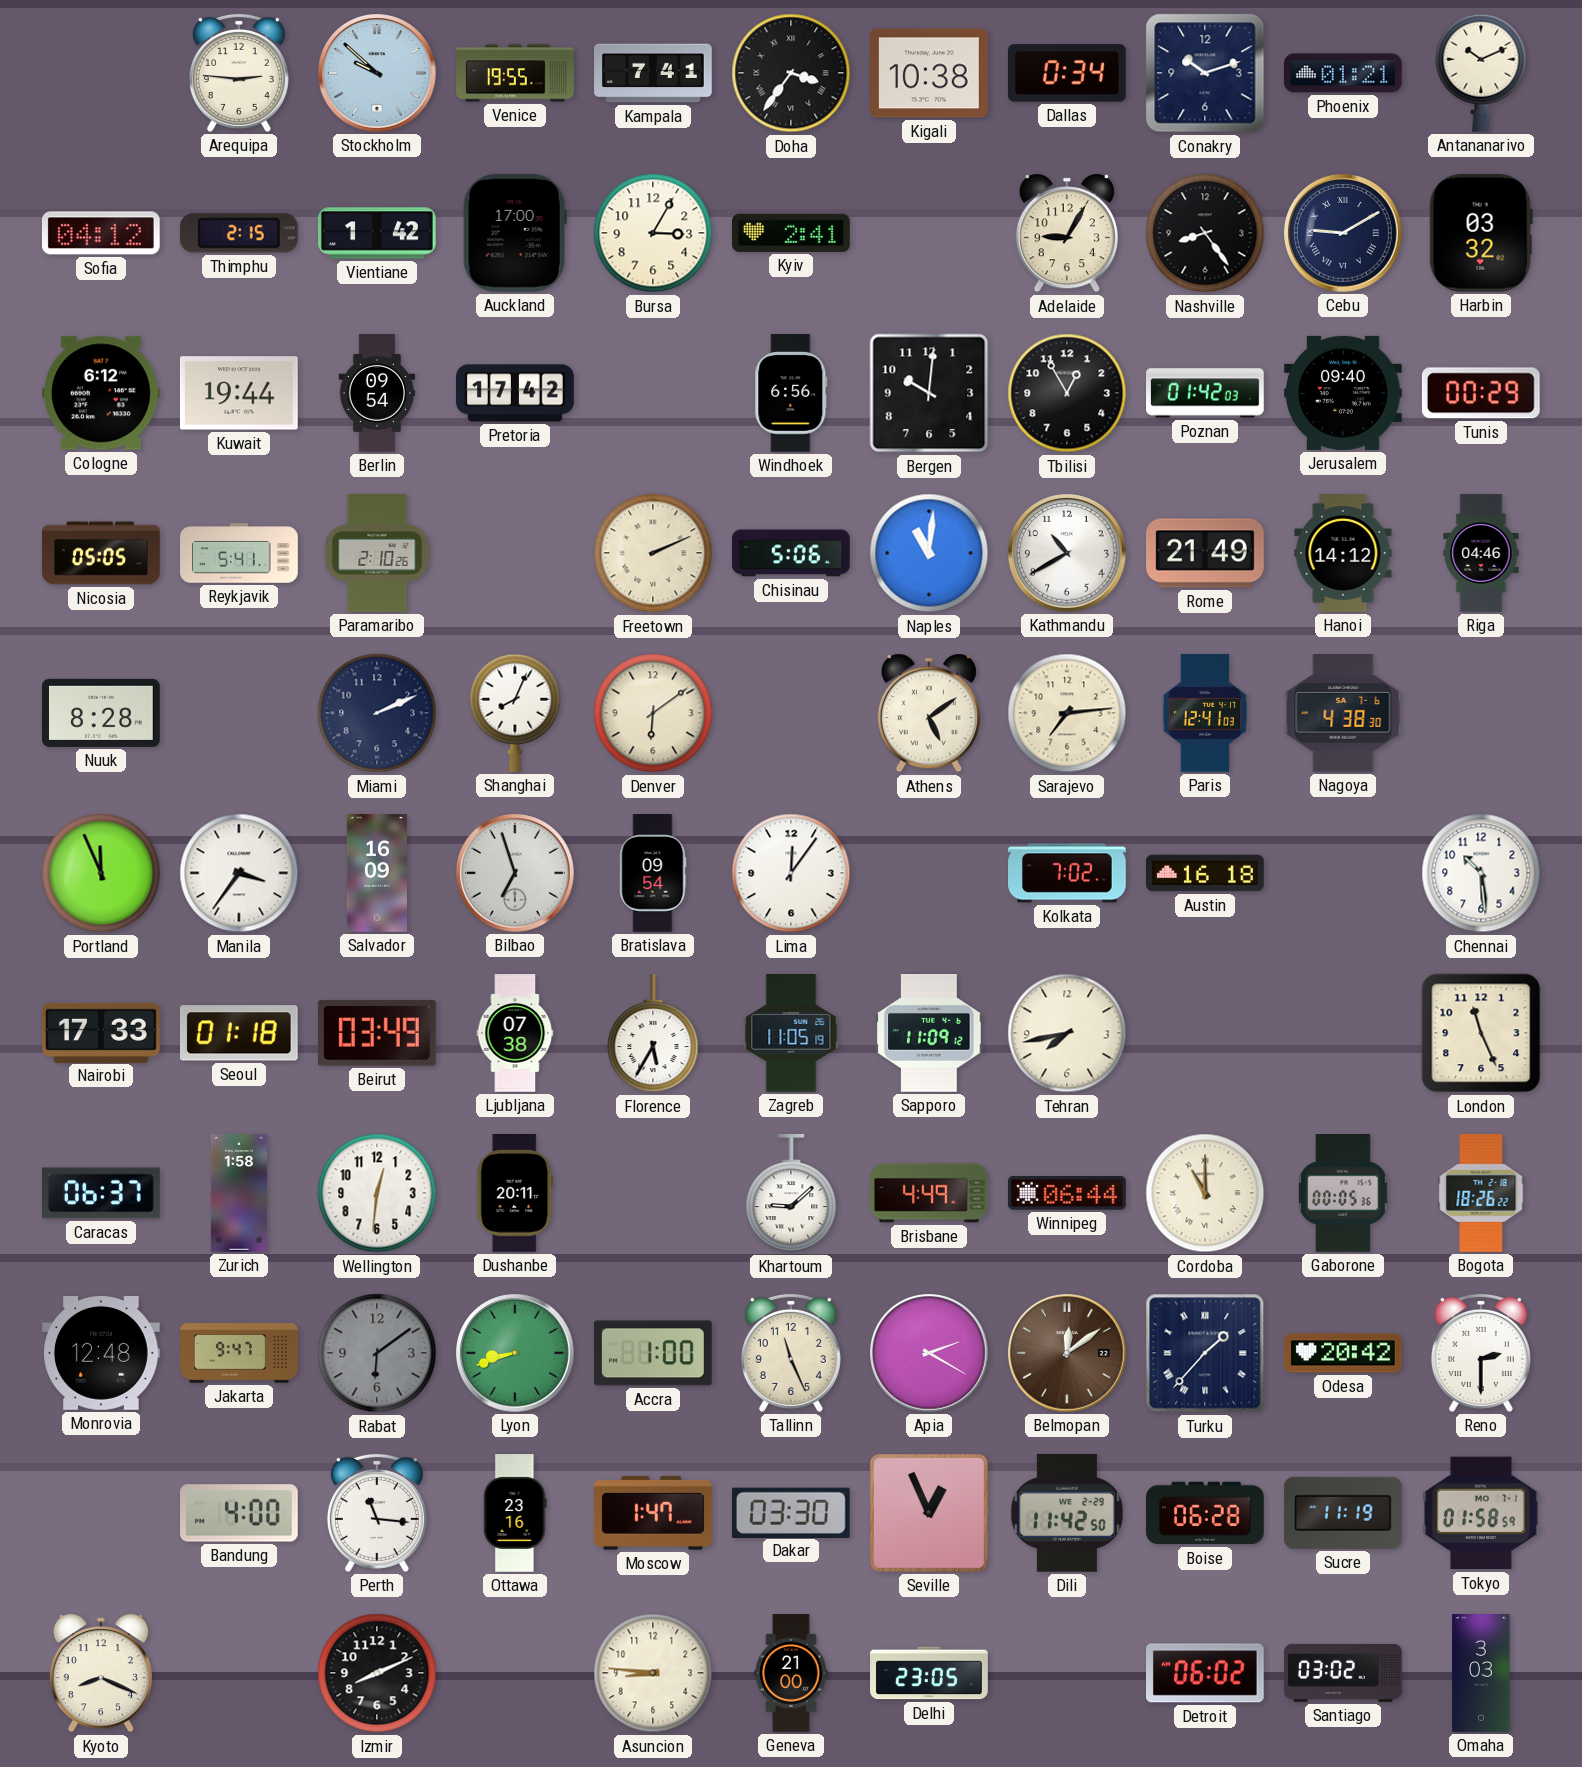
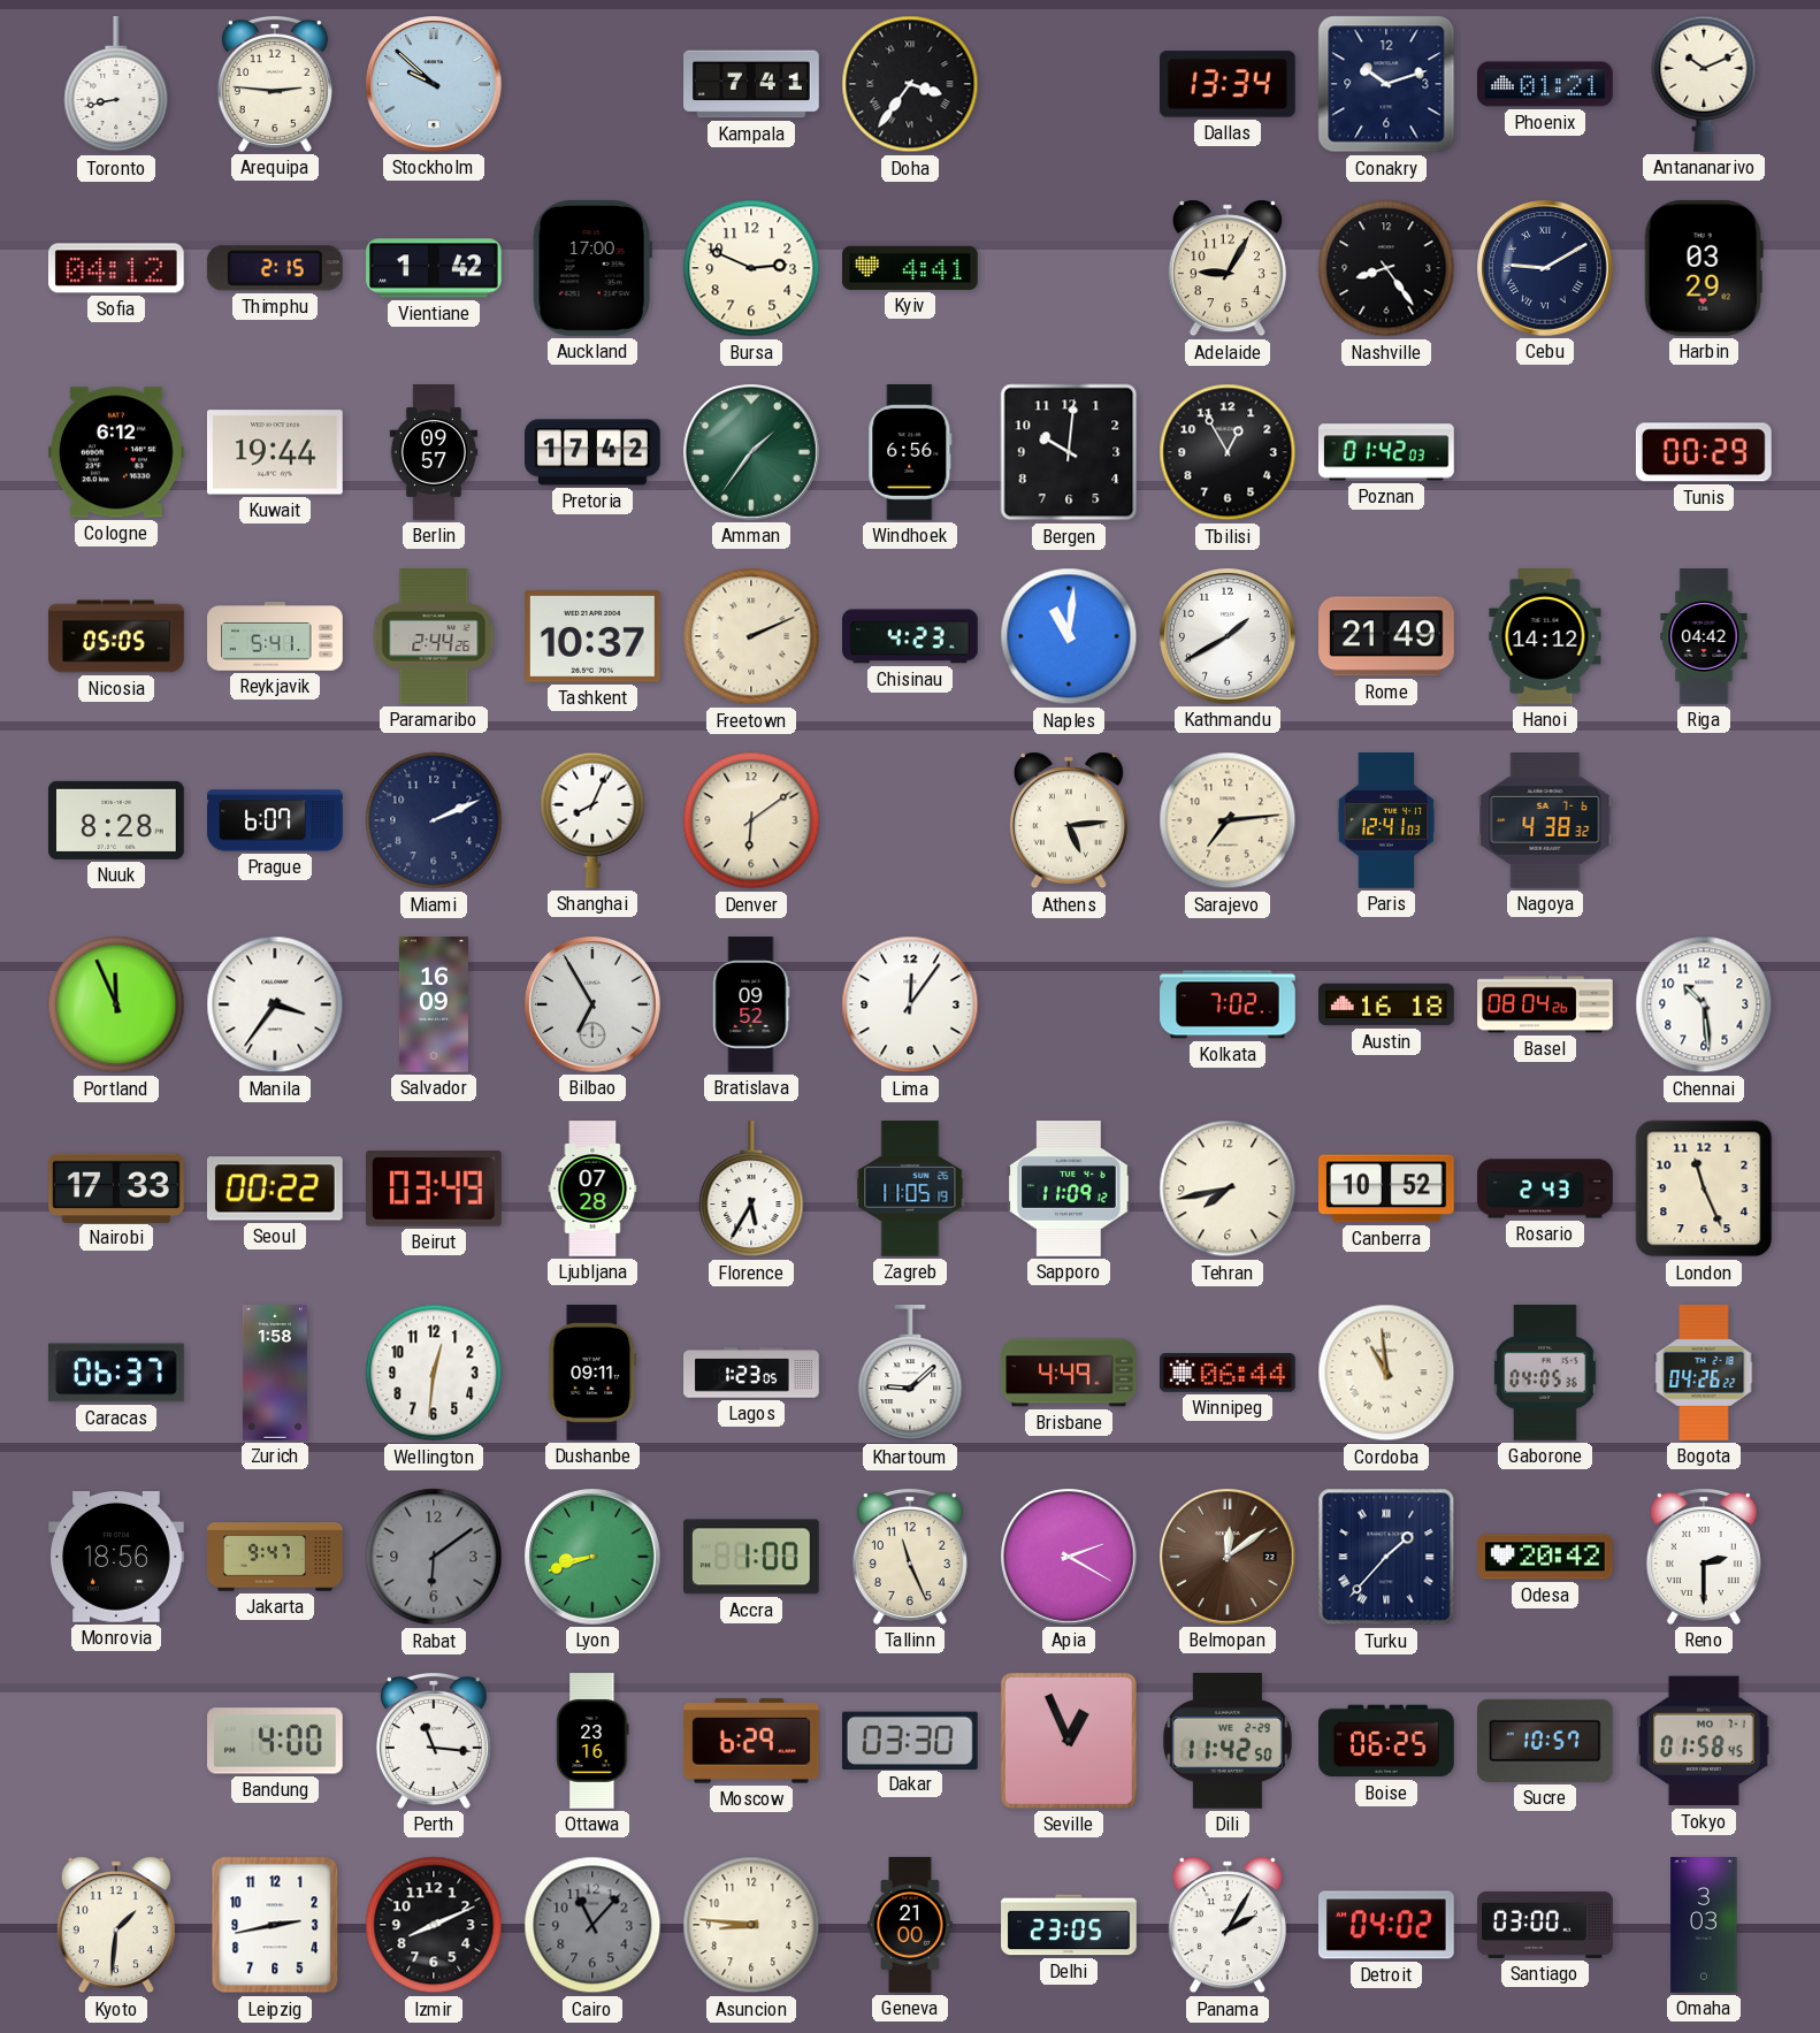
Toronto: none -> 8:43 (116, 85)
Venice: 19:55 -> none (515, 73)
Kigali: 10:38 -> none (930, 73)
Dallas: 0:34 -> 13:34 (1228, 84)
Bursa: 3:05 -> 2:49 (751, 268)
Kyiv: 2:41 -> 4:41 (911, 268)
Harbin: 03:32 -> 03:29 (1704, 268)
Berlin: 09:54 -> 09:57 (434, 452)
Amman: none -> 1:36 (752, 453)
Jerusalem: 09:40 -> none (1344, 393)
Paramaribo: 2:10 -> 2:44 (434, 636)
Tashkent: none -> 10:37 (594, 637)
Chisinau: 5:06 -> 4:23 (911, 636)
Kathmandu: 10:40 -> 1:40 (1229, 637)
Riga: 04:46 -> 04:42 (1704, 636)
Prague: none -> 6:07 (275, 820)
Athens: 5:09 -> 5:14 (1069, 820)
Nagoya: 4:38:30 -> 4:38:32 (1545, 821)
Bilbao: 6:57 -> 6:55 (594, 1006)
Bratislava: 09:54 -> 09:52 (751, 1004)
Basel: none -> 08:04 (1545, 1004)
Seoul: 01:18 -> 00:22 (275, 1189)
Ljubljana: 07:38 -> 07:28 (592, 1189)
Canberra: none -> 10:52 (1387, 1189)
Rosario: none -> 2:43 (1545, 1189)
Dushanbe: 20:11 -> 09:11 (592, 1374)
Lagos: none -> 1:23 (751, 1373)
Cordoba: 11:00 -> 10:59 (1386, 1373)
Gaborone: 00:05 -> 04:05 (1545, 1373)
Bogota: 18:26 -> 04:26 (1704, 1373)
Monrovia: 12:48 -> 18:56 (117, 1558)
Moscow: 1:47 -> 6:29 (751, 1741)
Boise: 06:28 -> 06:25 (1386, 1741)
Sucre: 11:19 -> 10:57 (1546, 1741)
Tokyo: 01:58:59 -> 01:58:45 (1704, 1741)
Kyoto: 8:19 -> 1:31 (116, 1925)
Leipzig: none -> 2:43 (275, 1925)
Cairo: none -> 11:07 (592, 1925)
Panama: none -> 2:05 (1228, 1925)
Detroit: 06:02 -> 04:02 (1387, 1925)
Santiago: 03:02 -> 03:00 (1545, 1925)
